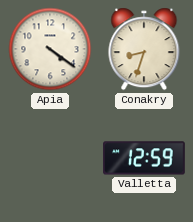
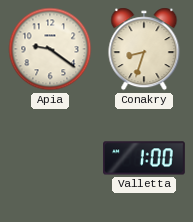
Apia: 4:21 -> 9:21 (50, 49)
Valletta: 12:59 -> 1:00 (144, 158)
